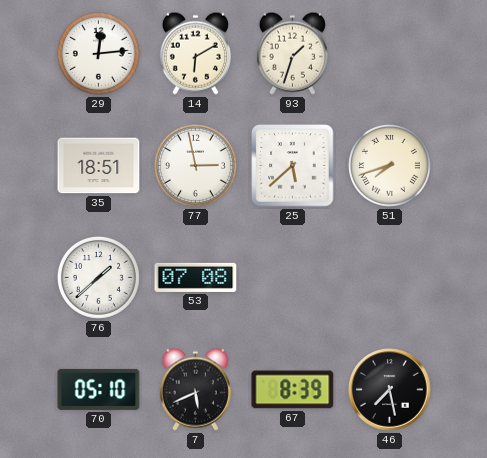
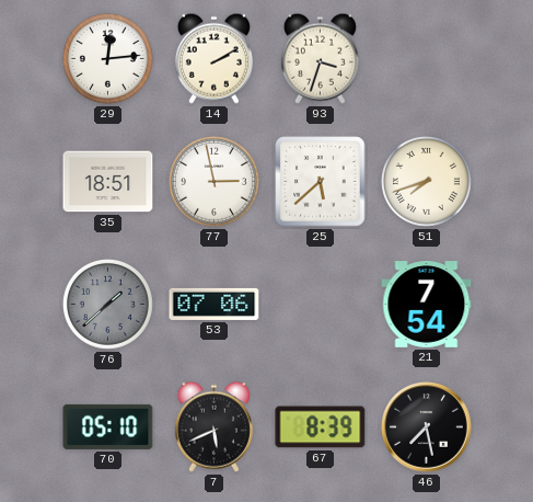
14: 6:10 -> 2:10 (213, 58)
93: 1:33 -> 3:33 (320, 58)
76 dial: white -> grey (107, 304)
53: 07:08 -> 07:06 (215, 304)
21: none -> 7:54 (427, 305)
